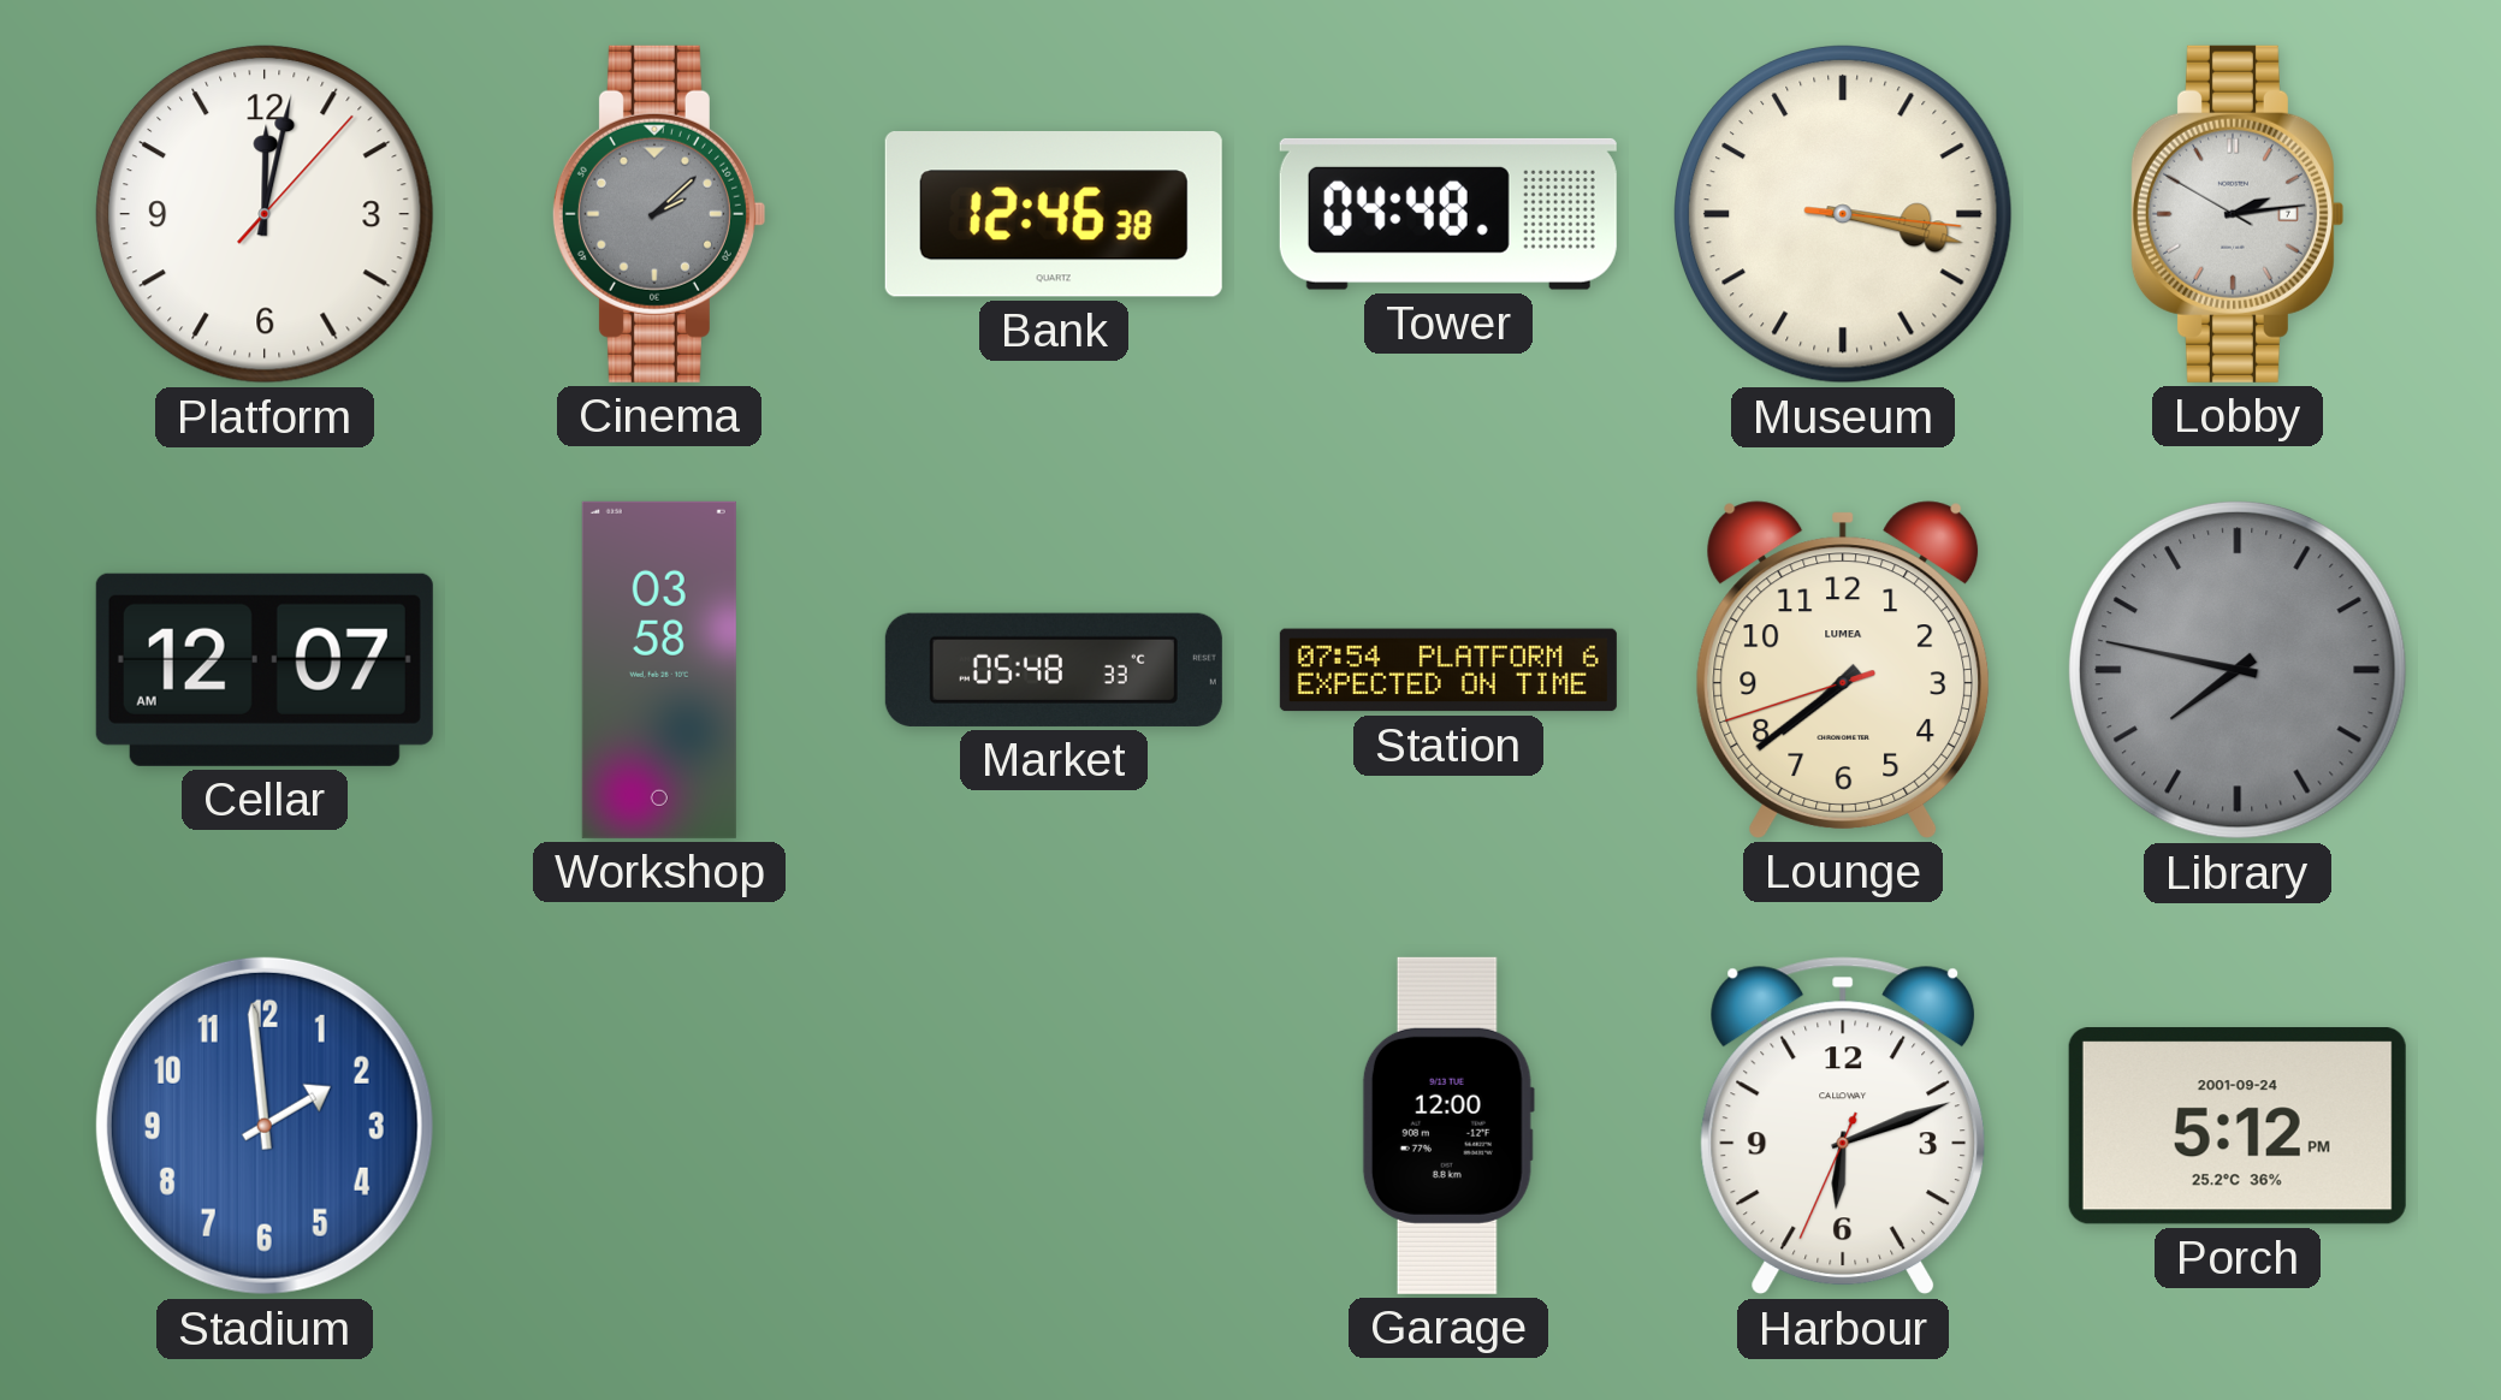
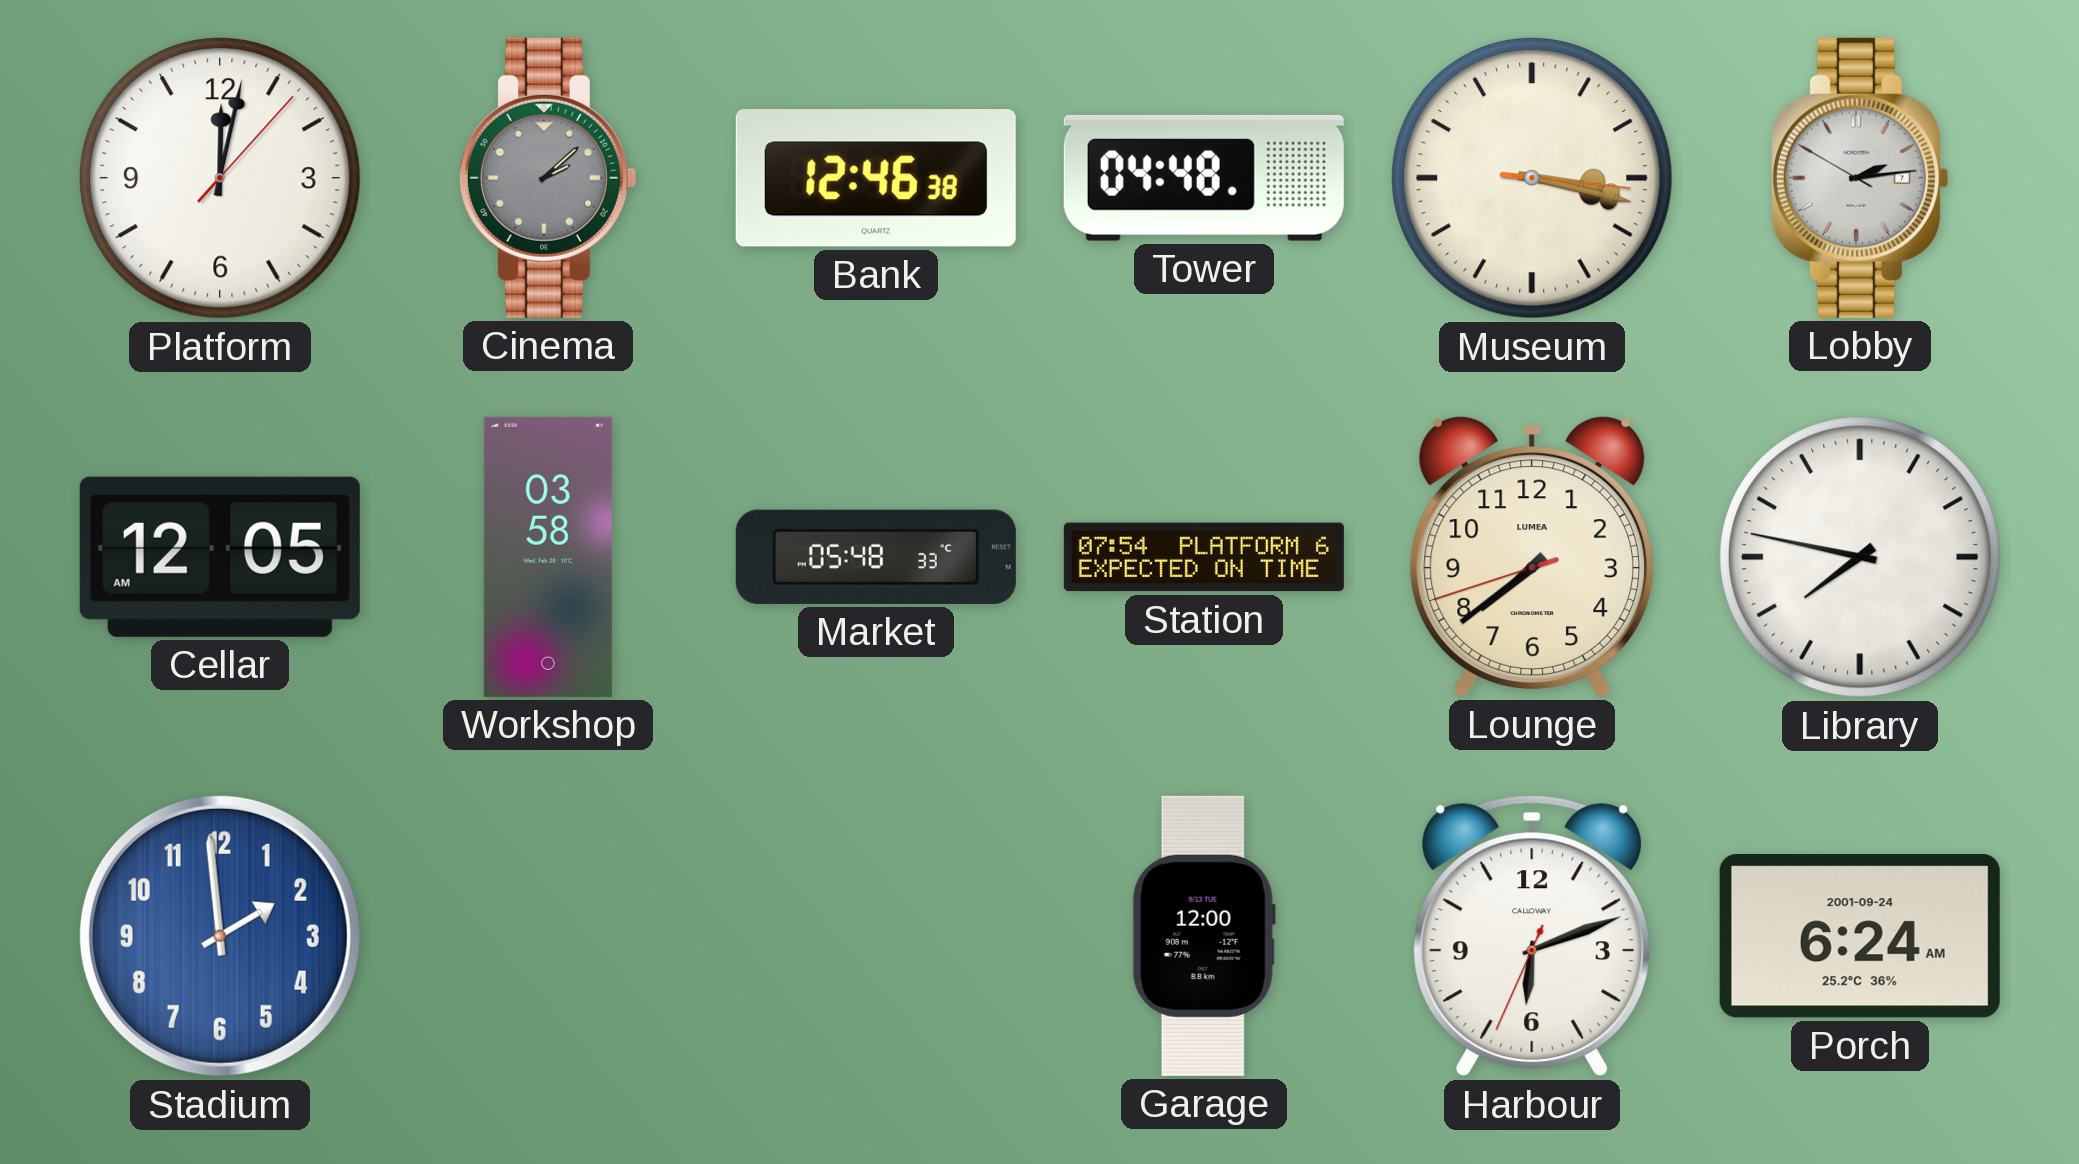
Cellar: 12:07 -> 12:05 (220, 557)
Library dial: grey -> white (1861, 558)
Porch: 5:12 -> 6:24 (1860, 936)
